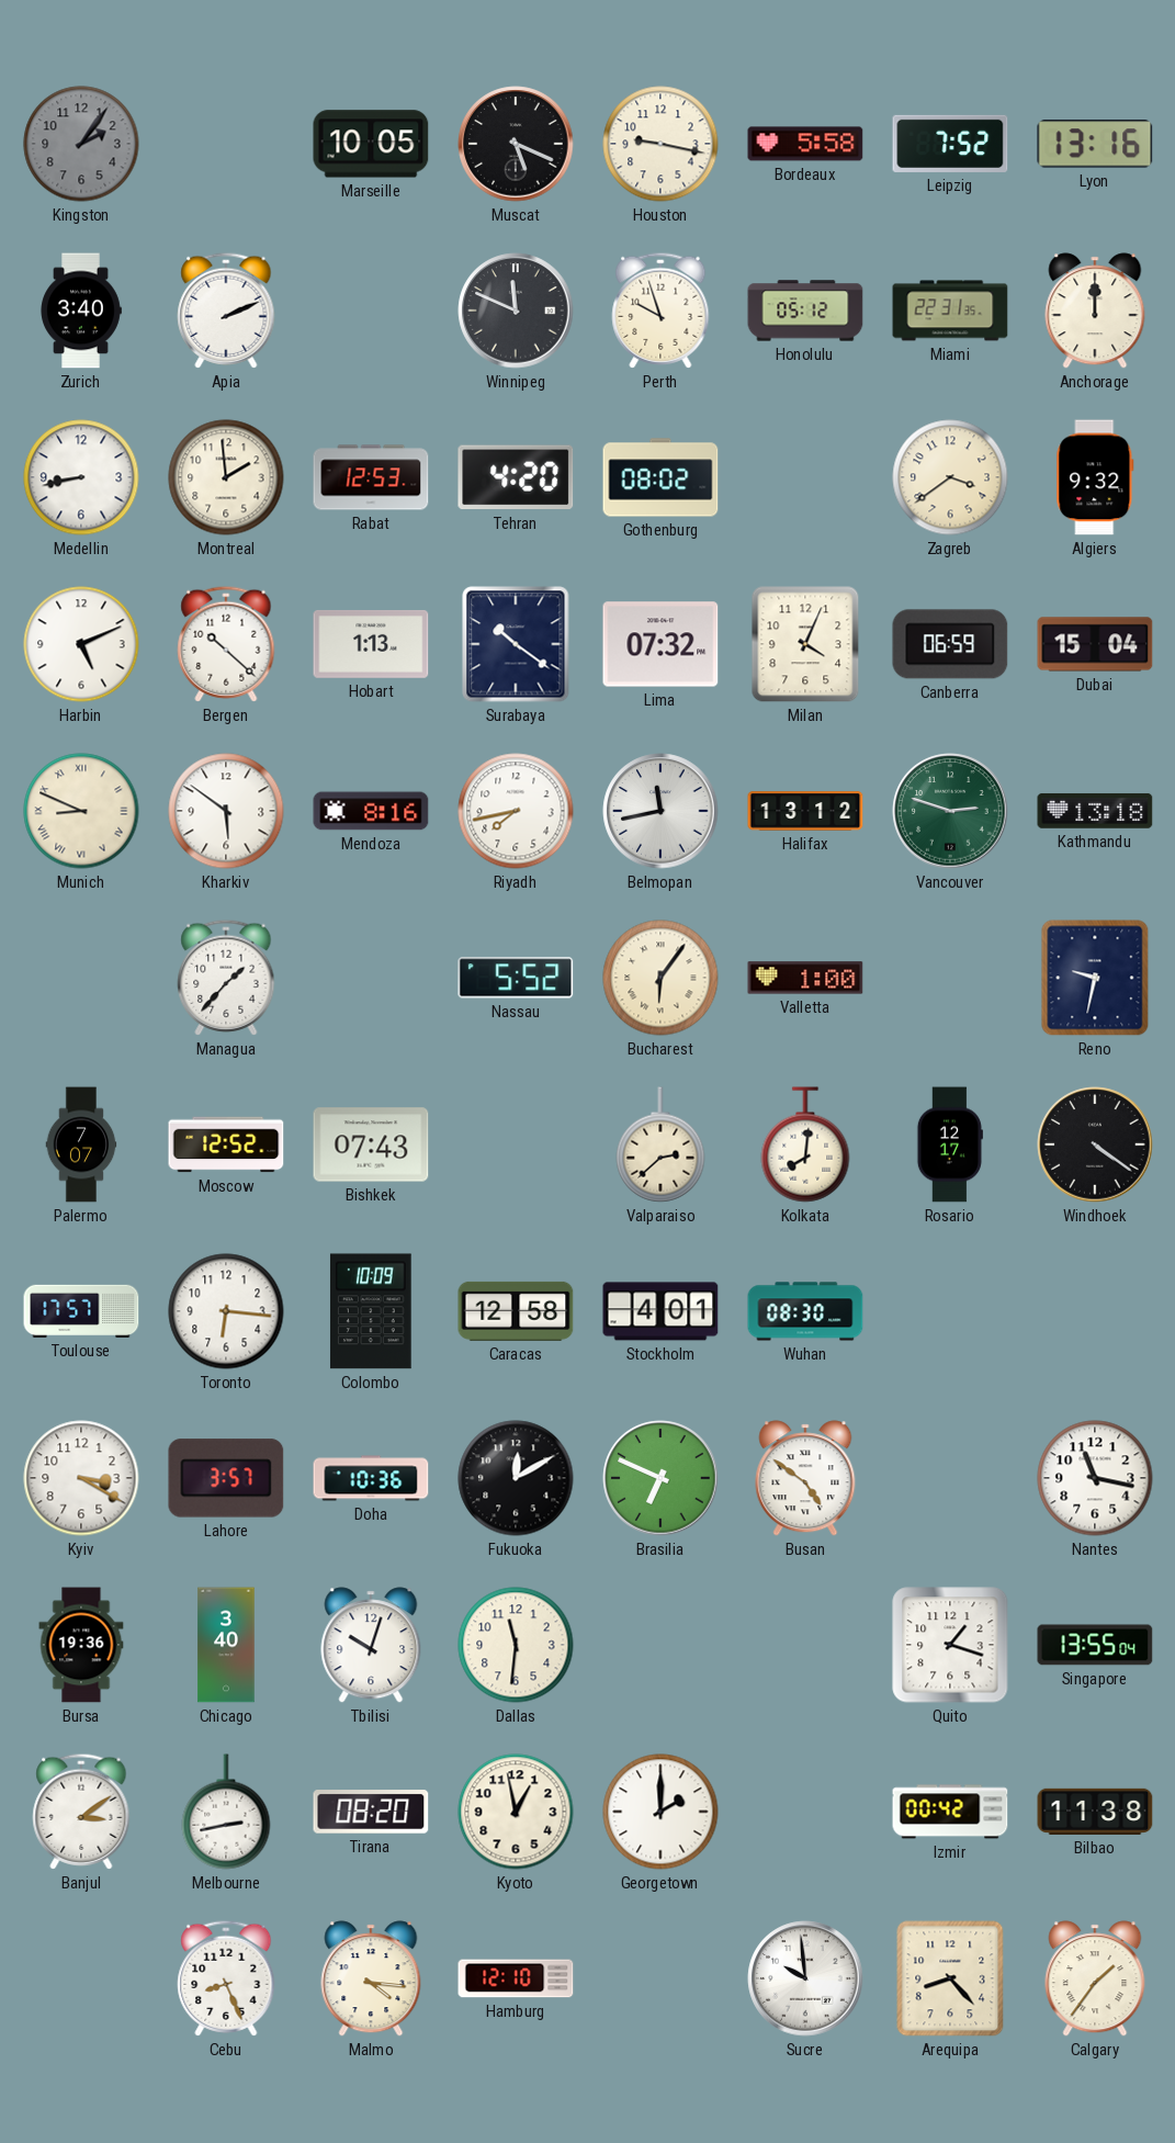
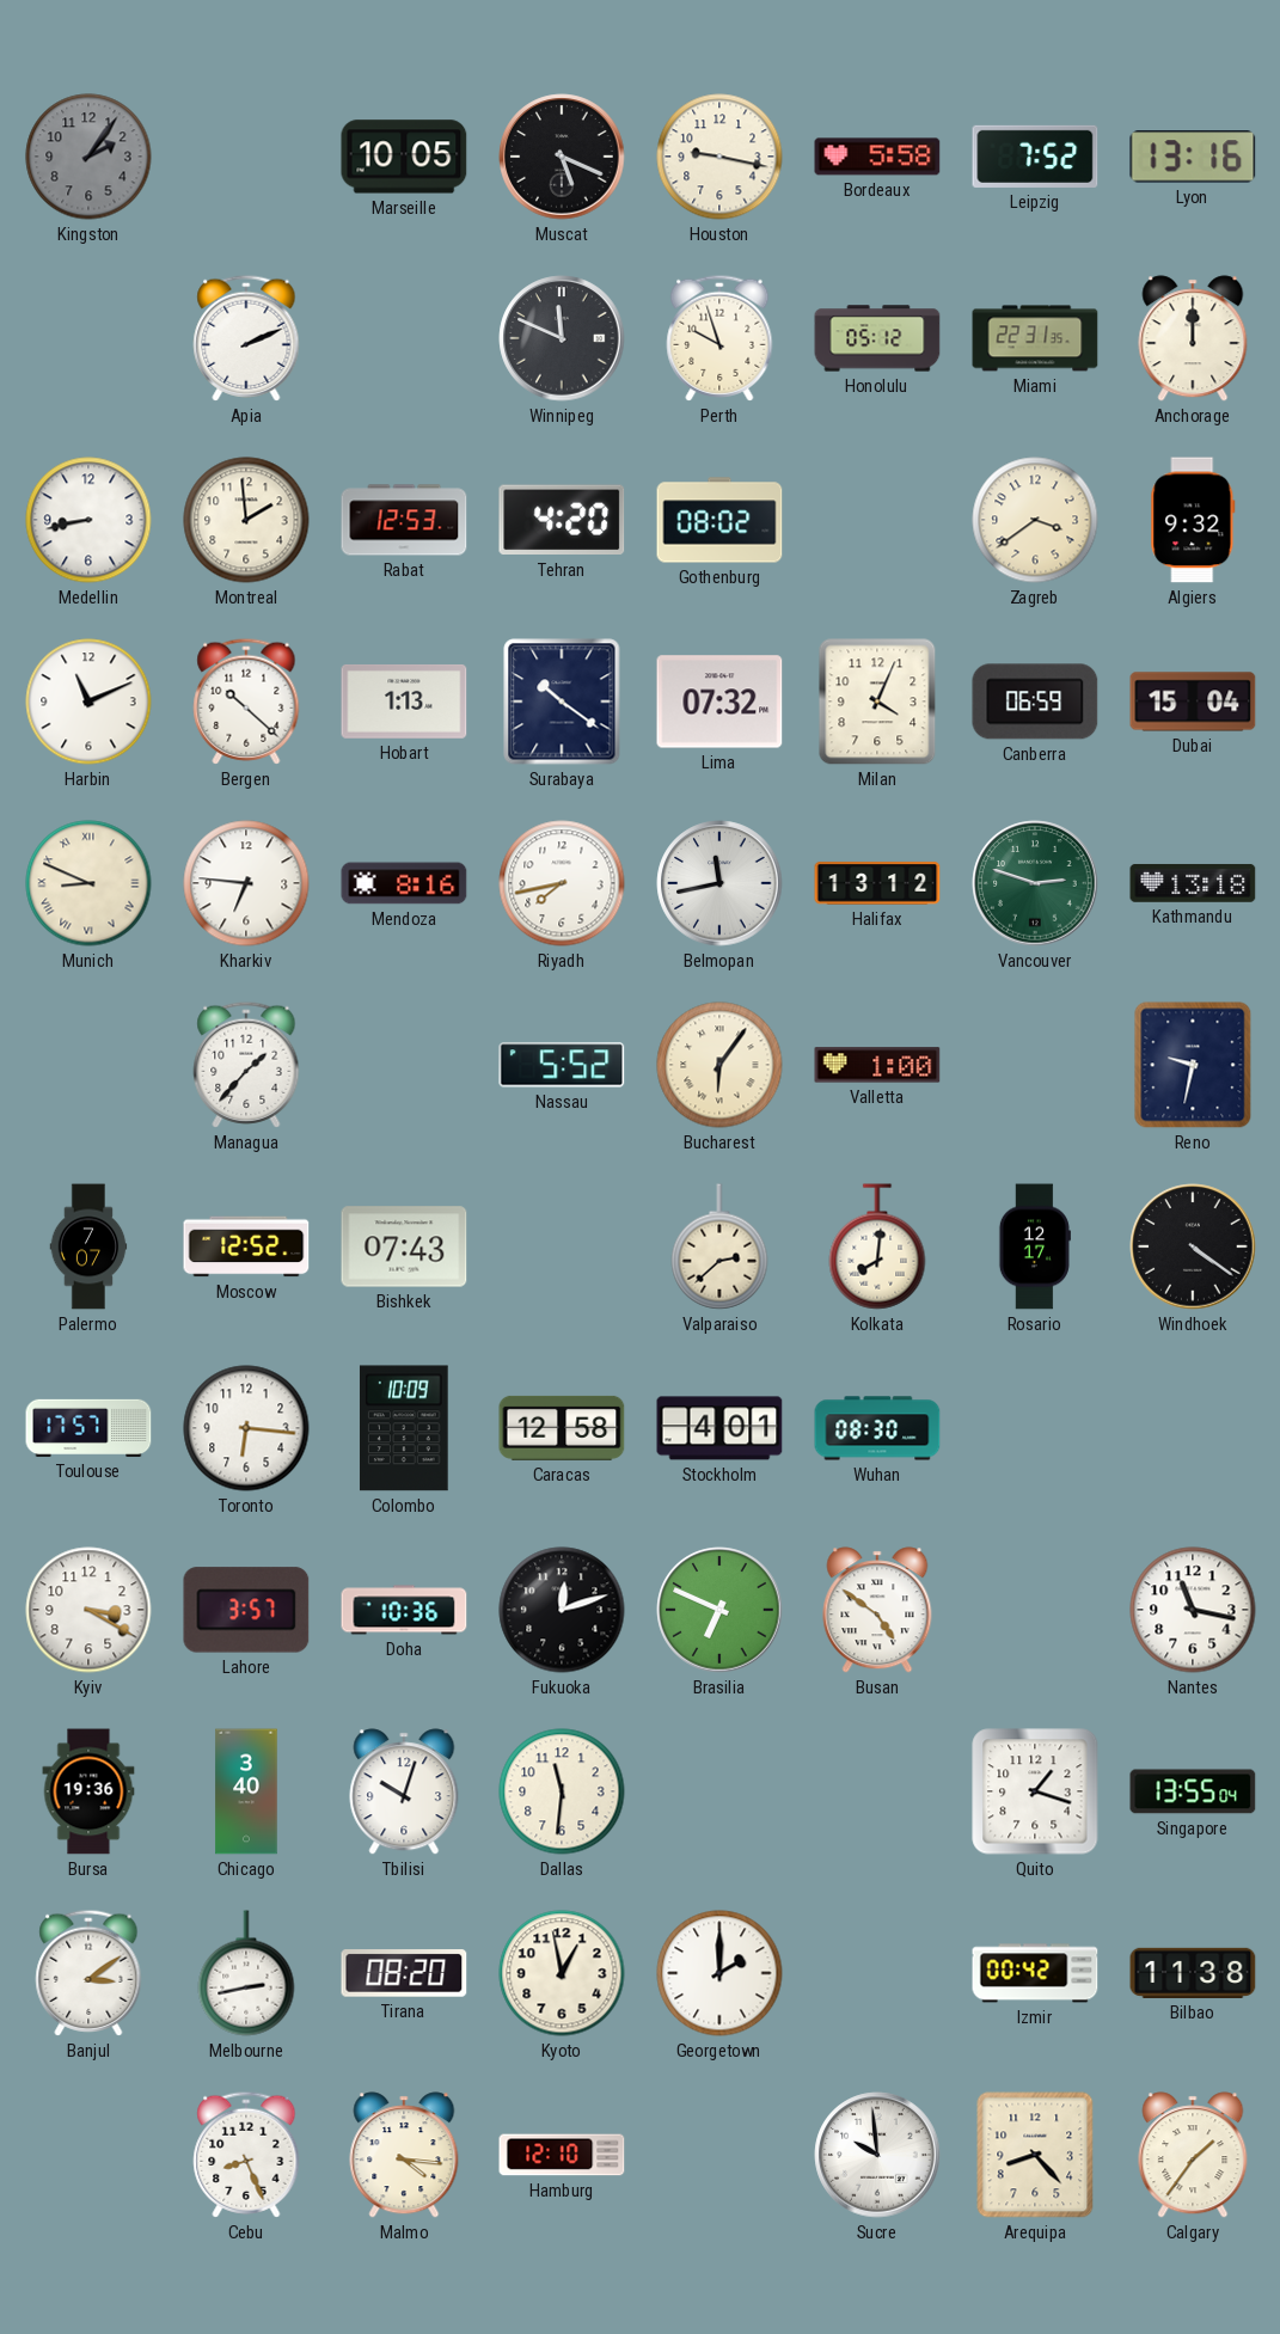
Zurich: 3:40 -> none (81, 311)
Harbin: 5:11 -> 11:11 (88, 702)
Kharkiv: 5:51 -> 6:46 (246, 883)
Fukuoka: 12:10 -> 12:12 (562, 1610)
